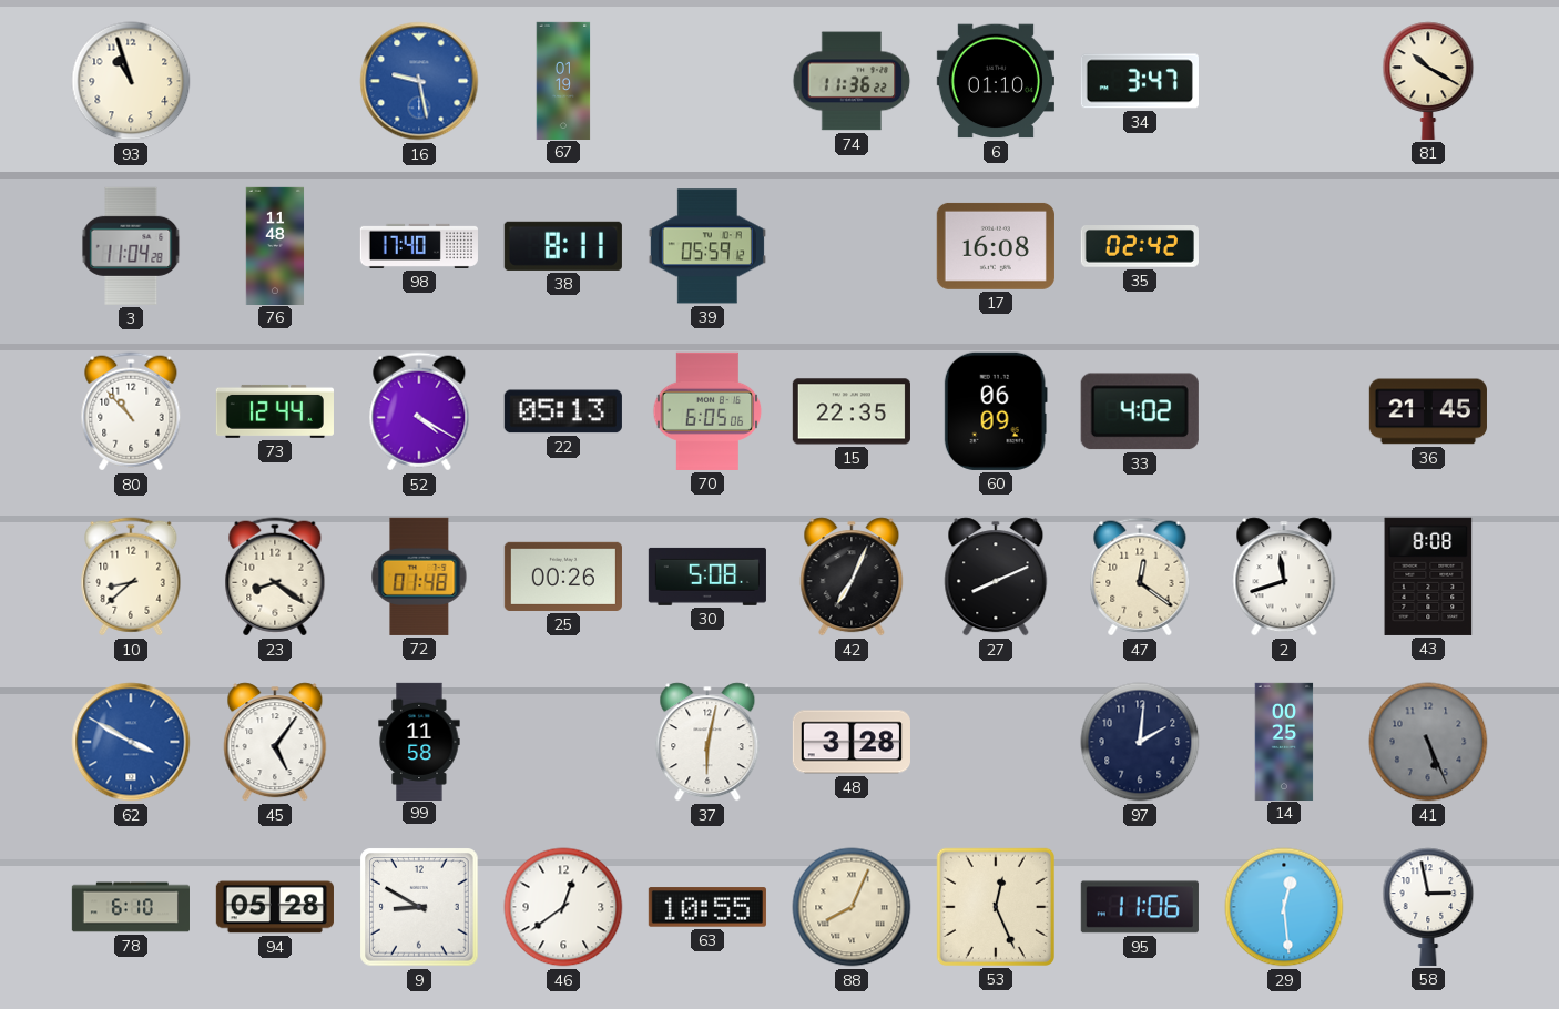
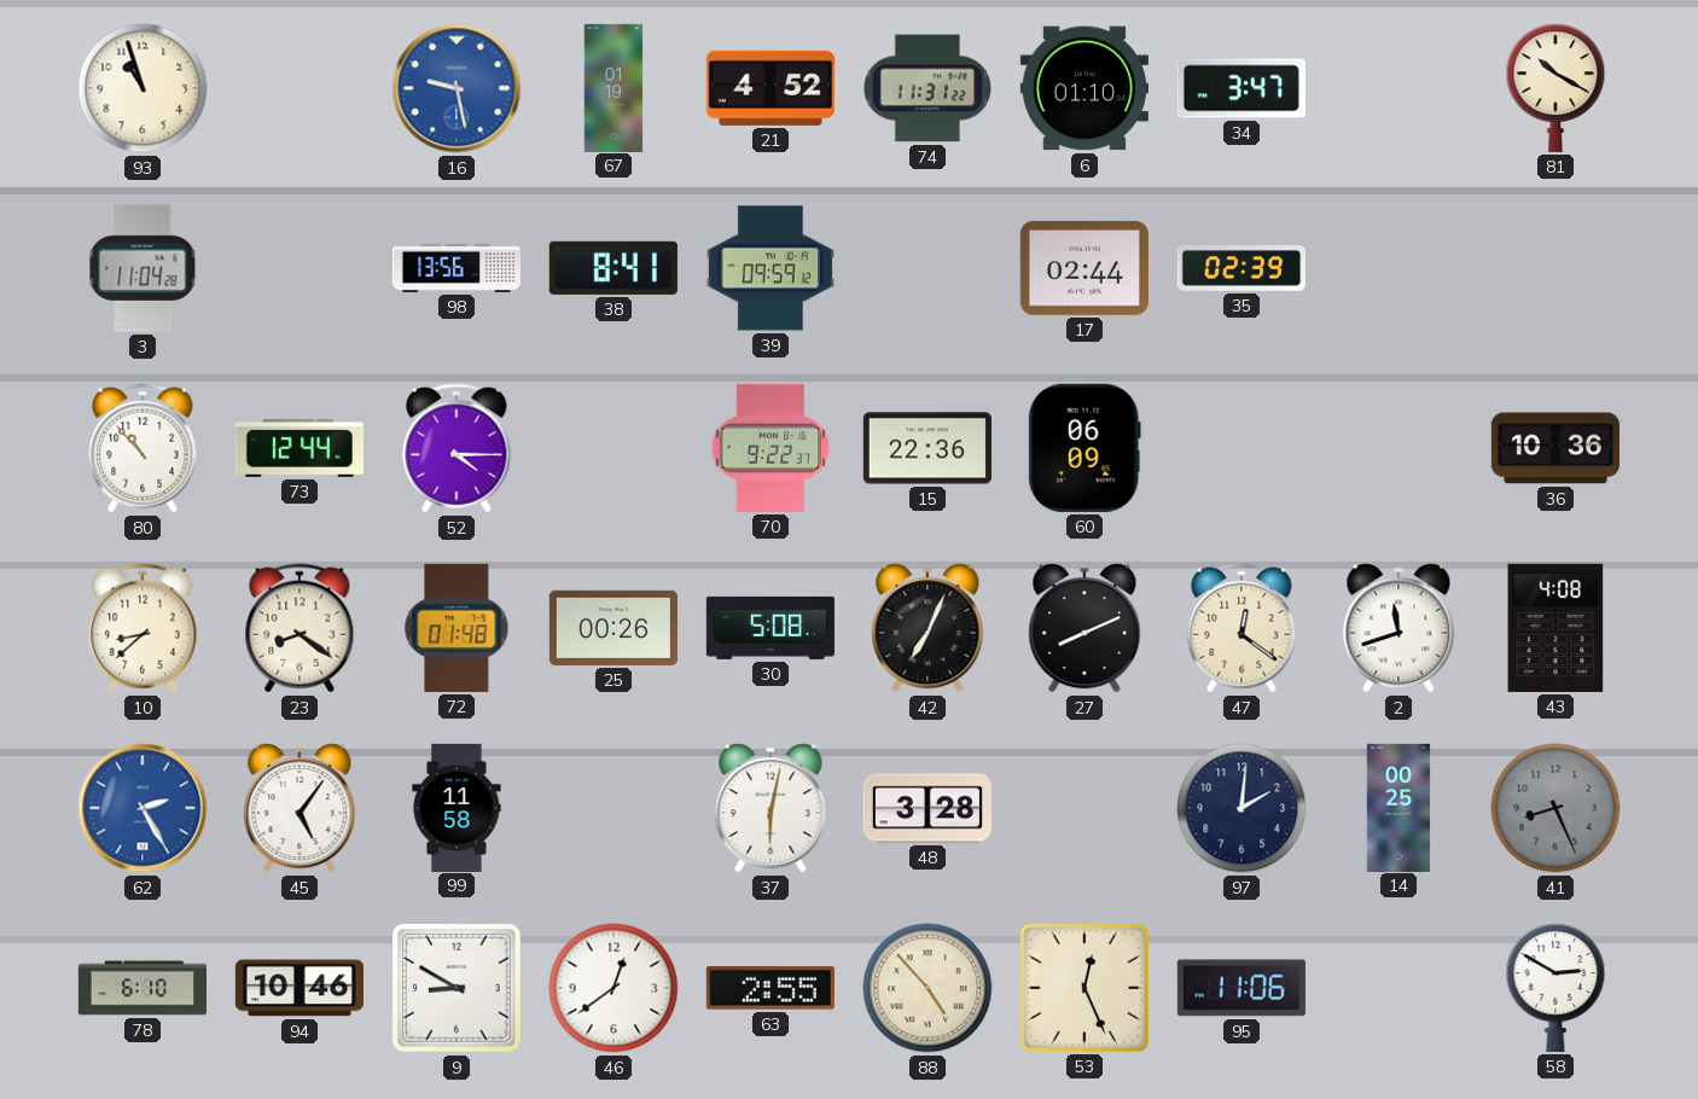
21: none -> 4:52 (771, 88)
74: 11:36 -> 11:31 (927, 88)
76: 11:48 -> none (275, 245)
98: 17:40 -> 13:56 (457, 268)
38: 8:11 -> 8:41 (614, 268)
39: 05:59 -> 09:59 (771, 268)
17: 16:08 -> 02:44 (1084, 268)
35: 02:42 -> 02:39 (1241, 269)
52: 4:20 -> 4:15 (457, 448)
22: 05:13 -> none (563, 411)
70: 6:05 -> 9:22 (771, 448)
15: 22:35 -> 22:36 (927, 448)
33: 4:02 -> none (1140, 411)
36: 21:45 -> 10:36 (1555, 448)
43: 8:08 -> 4:08 (1555, 628)
62: 3:50 -> 2:25 (143, 808)
41: 5:26 -> 8:26 (1555, 808)
94: 05:28 -> 10:46 (300, 988)
63: 10:55 -> 2:55 (771, 988)
88: 8:04 -> 4:53 (927, 988)
29: 12:29 -> none (1284, 907)
58: 2:58 -> 2:50 (1555, 988)
